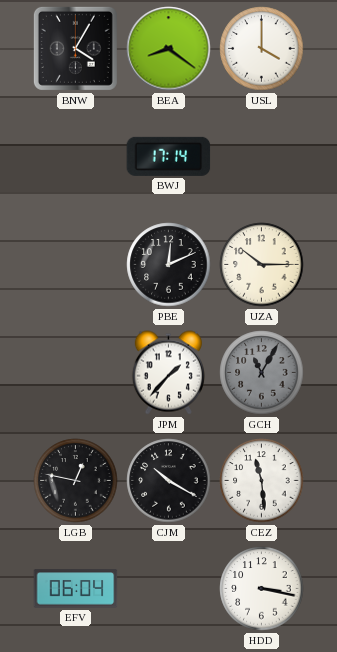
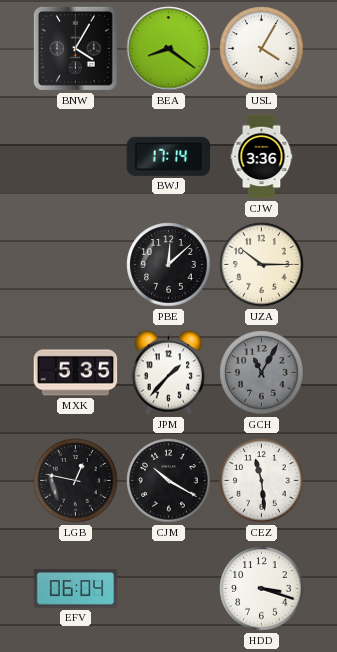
USL: 4:00 -> 4:05 (262, 49)
CJW: none -> 3:36 (262, 157)
PBE: 12:11 -> 12:08 (169, 265)
MXK: none -> 5:35 (76, 373)
HDD: 3:17 -> 3:18 (262, 589)
